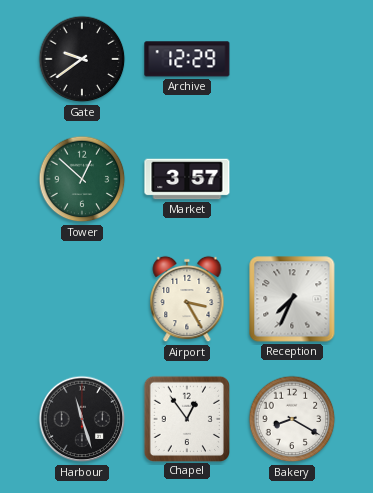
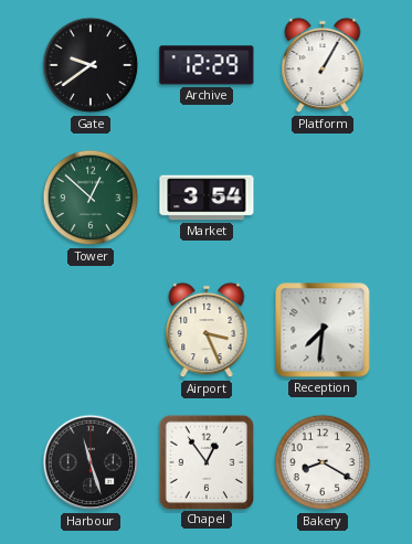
Platform: none -> 1:05 (323, 65)
Market: 3:57 -> 3:54 (207, 198)
Airport: 3:25 -> 3:26 (207, 330)
Reception: 7:34 -> 7:31 (323, 330)
